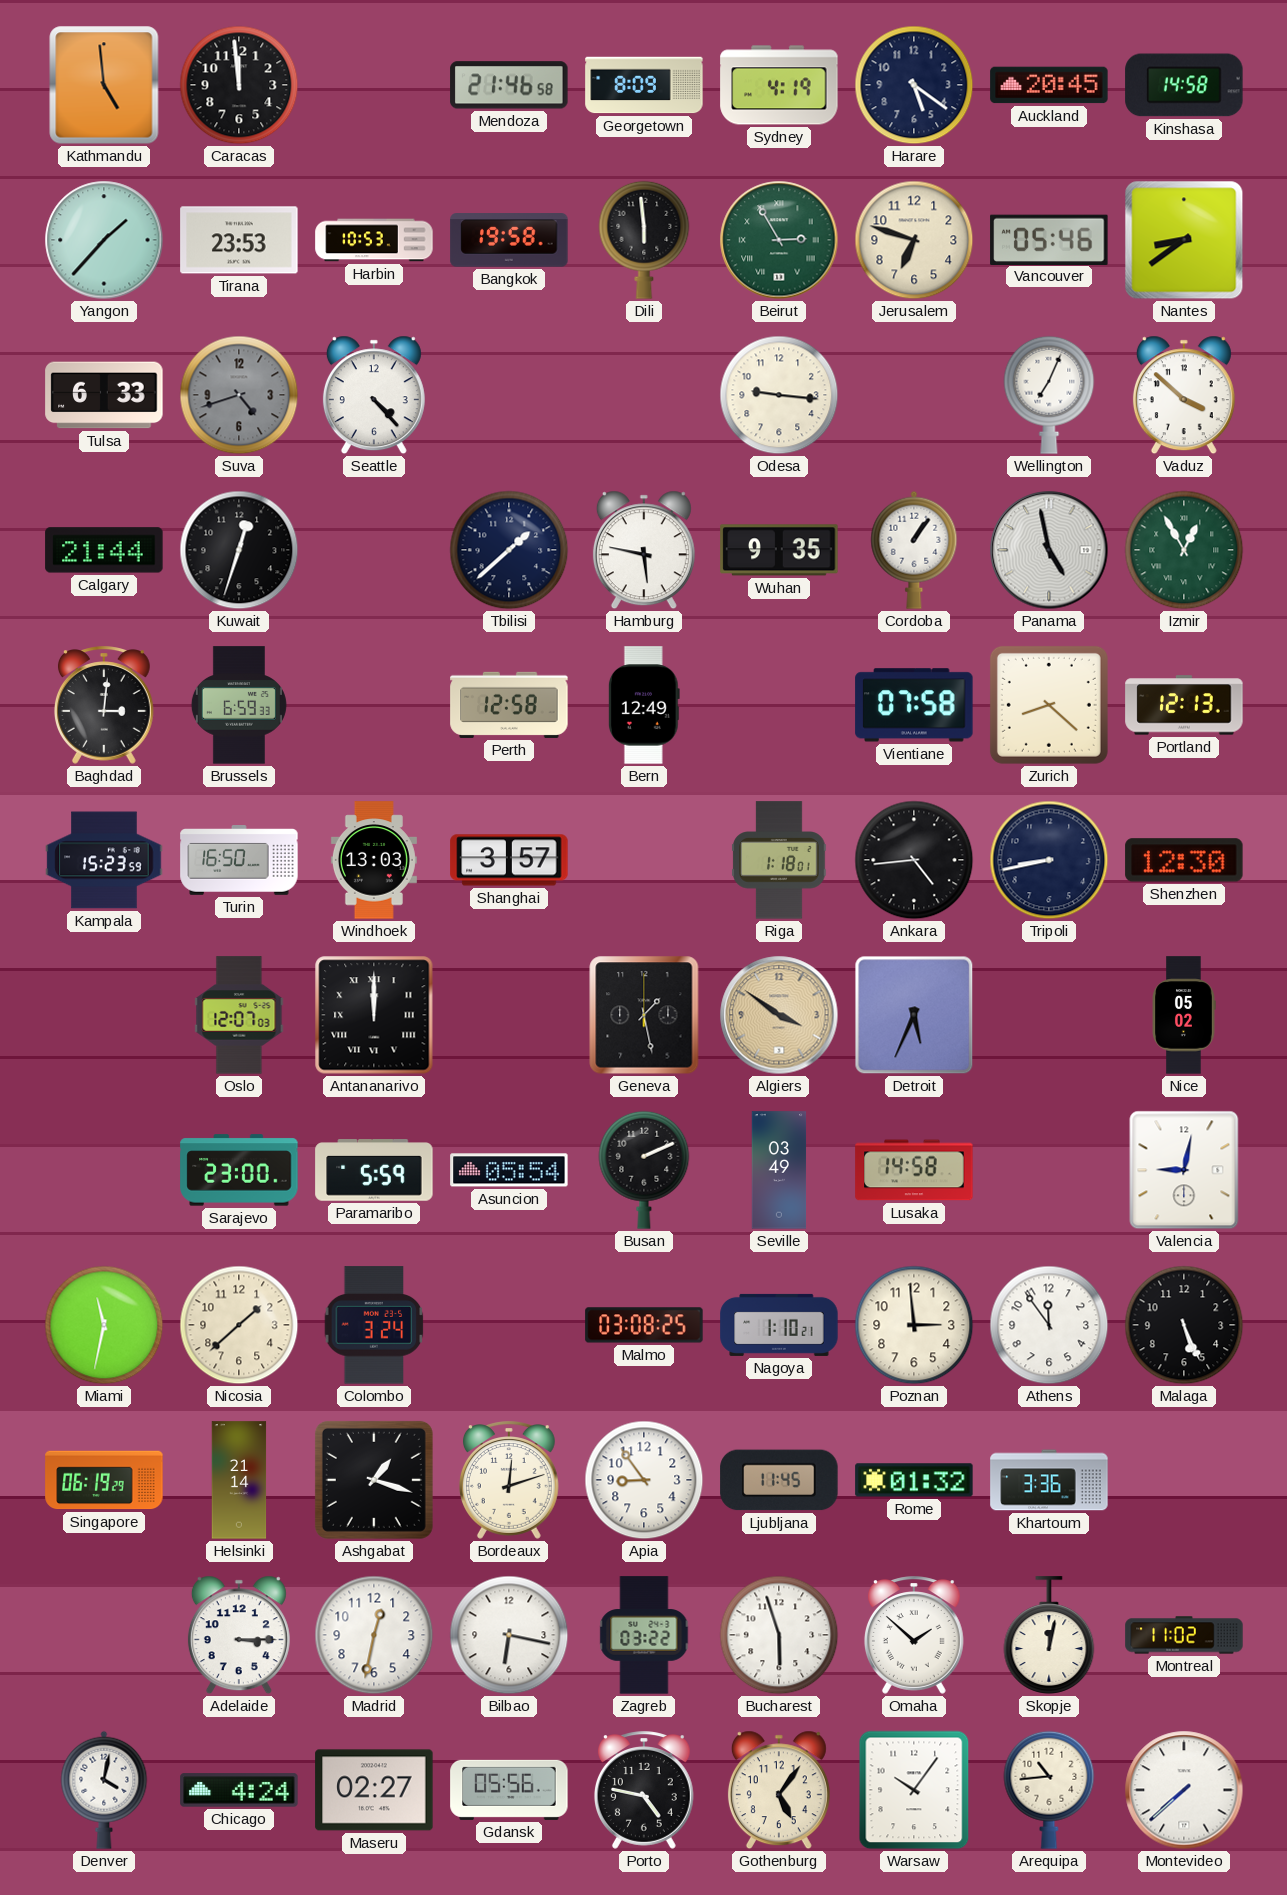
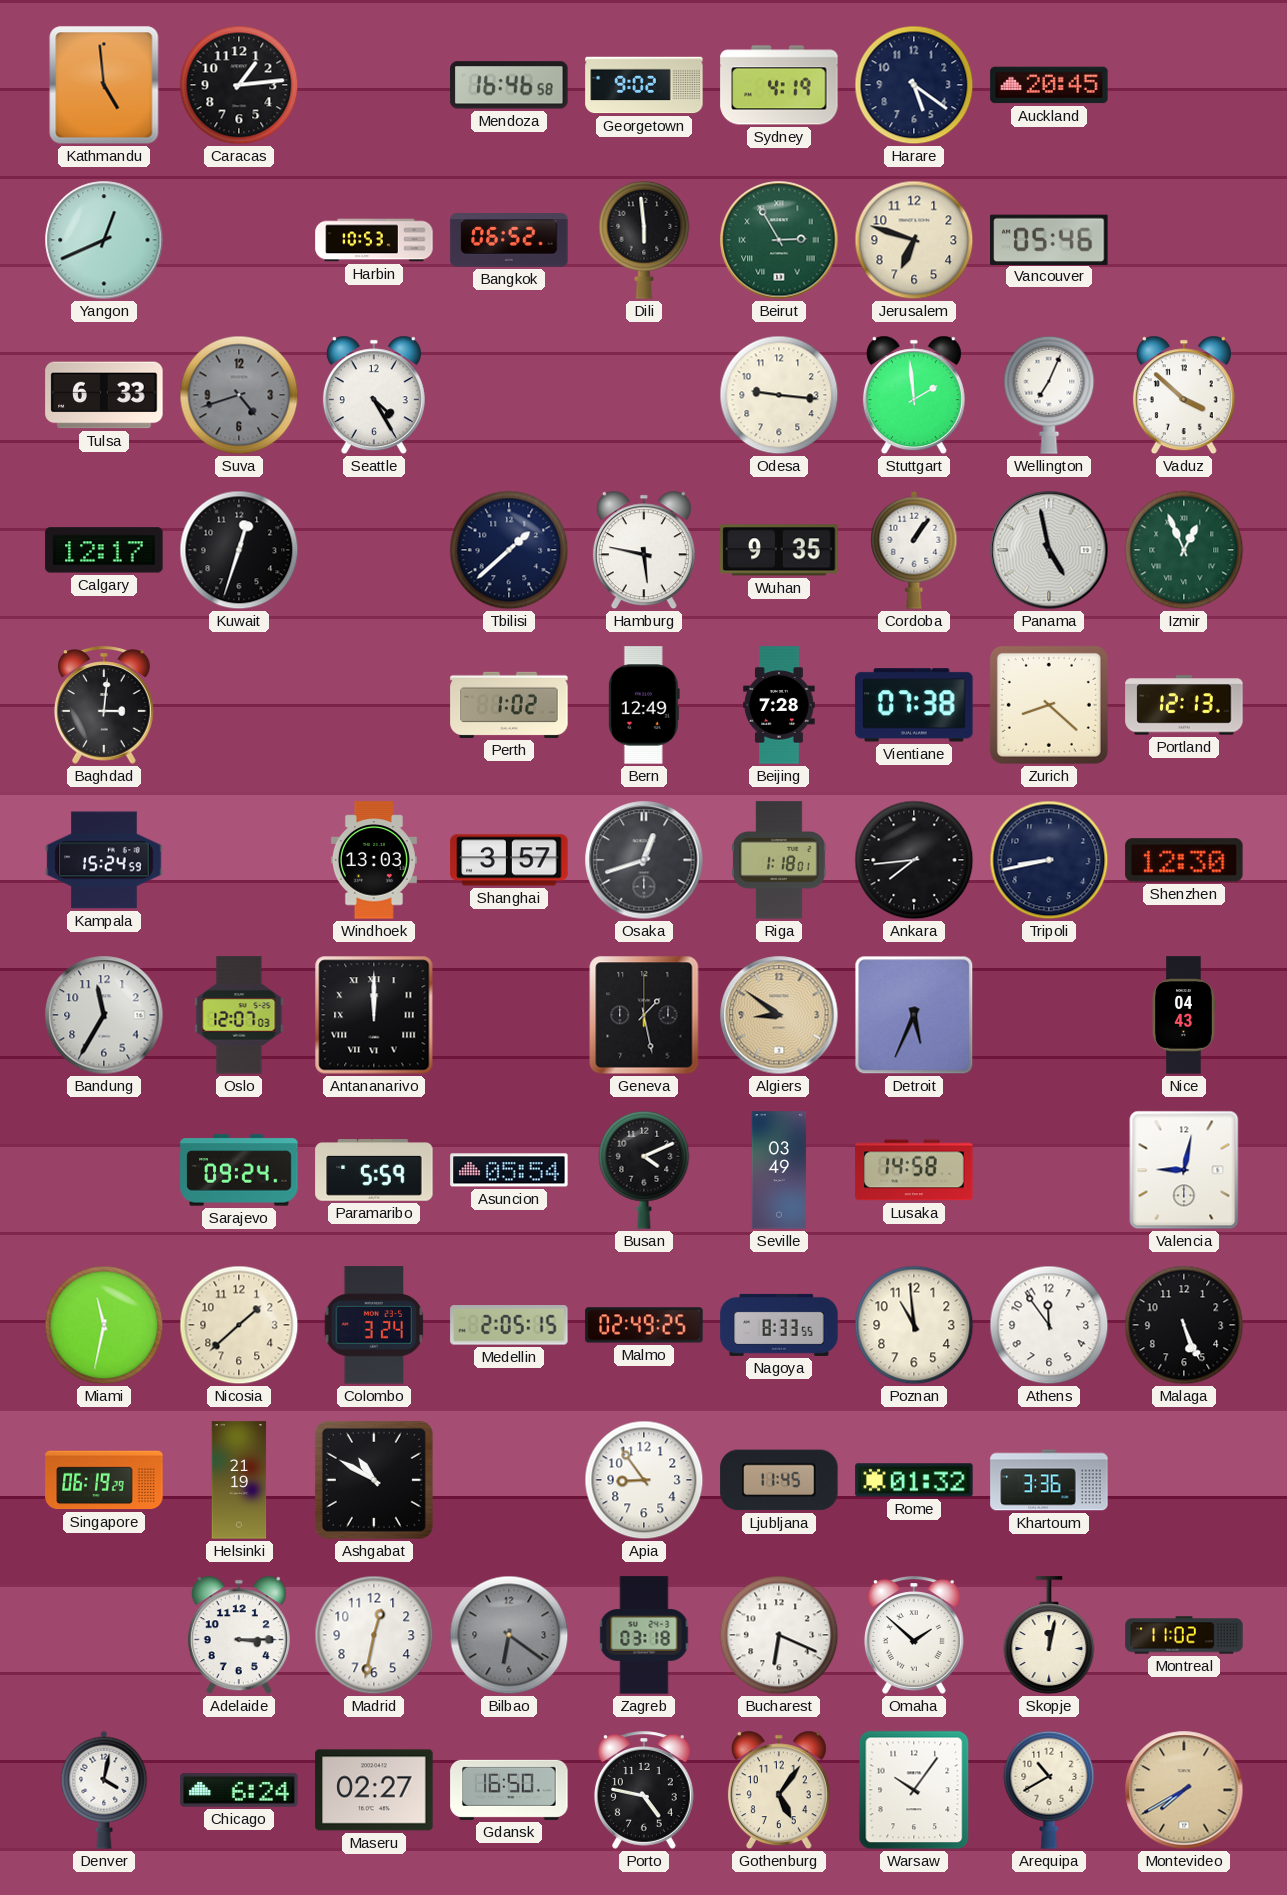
Caracas: 11:59 -> 1:14 (239, 85)
Mendoza: 21:46 -> 16:46 (509, 85)
Georgetown: 8:09 -> 9:02 (644, 85)
Kinshasa: 14:58 -> none (1184, 85)
Yangon: 1:37 -> 12:41 (104, 240)
Tirana: 23:53 -> none (239, 240)
Bangkok: 19:58 -> 06:52 (509, 240)
Nantes: 8:39 -> none (1184, 240)
Seattle: 4:23 -> 4:25 (374, 395)
Stuttgart: none -> 1:59 (914, 395)
Calgary: 21:44 -> 12:17 (104, 550)
Izmir: 12:55 -> 12:56 (1184, 550)
Brussels: 6:59 -> none (239, 705)
Perth: 12:58 -> 1:02 (509, 705)
Beijing: none -> 7:28 (779, 705)
Vientiane: 07:58 -> 07:38 (914, 705)
Kampala: 15:23 -> 15:24 (104, 860)
Turin: 16:50 -> none (239, 861)
Osaka: none -> 12:42 (644, 860)
Ankara: 4:44 -> 7:44 (914, 860)
Bandung: none -> 11:35 (104, 1015)
Algiers: 3:51 -> 8:51 (779, 1015)
Nice: 05:02 -> 04:43 (1184, 1015)
Sarajevo: 23:00 -> 09:24 (239, 1170)
Busan: 2:11 -> 4:11 (644, 1170)
Medellin: none -> 2:05 (509, 1325)
Malmo: 03:08 -> 02:49 (644, 1325)
Nagoya: 1:10 -> 8:33 (779, 1325)
Poznan: 2:59 -> 10:59 (914, 1325)
Helsinki: 21:14 -> 21:19 (239, 1480)
Ashgabat: 1:18 -> 10:50 (374, 1480)
Bordeaux: 12:12 -> none (509, 1480)
Bilbao: 6:17 -> 6:21 (509, 1635)
Bilbao dial: white -> grey (509, 1635)
Zagreb: 03:22 -> 03:18 (644, 1635)
Bucharest: 5:57 -> 6:19 (779, 1635)
Chicago: 4:24 -> 6:24 (239, 1790)
Gdansk: 05:56 -> 16:50 (509, 1790)
Arequipa: 10:44 -> 10:40 (1049, 1790)
Montevideo: 7:38 -> 7:40 (1184, 1790)
Montevideo dial: white -> champagne (1184, 1790)
